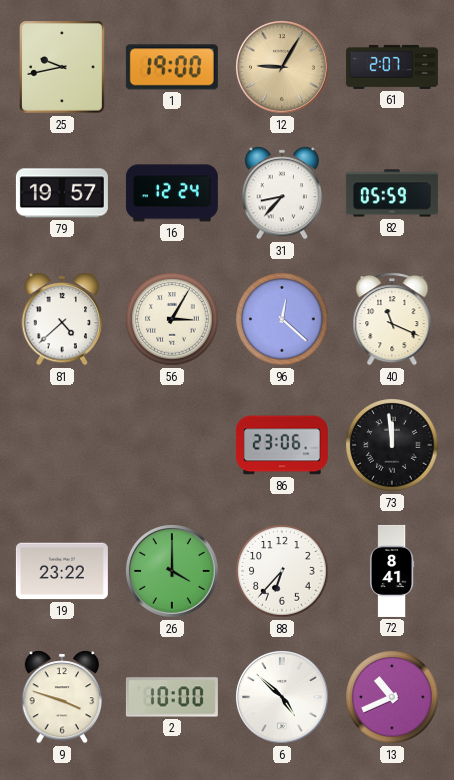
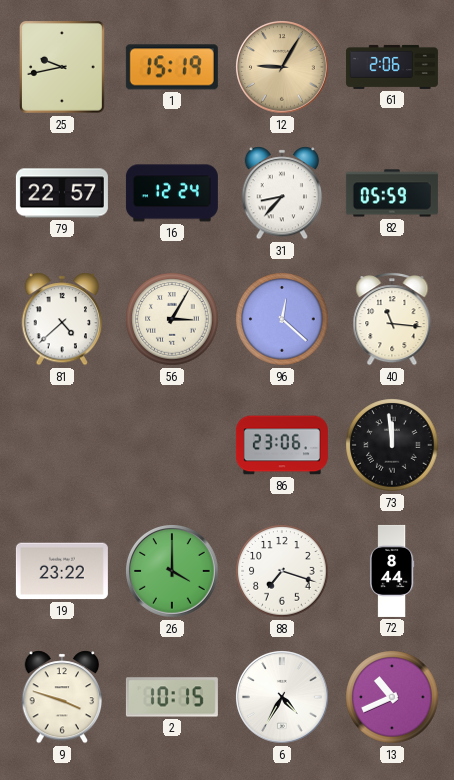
1: 19:00 -> 15:19 (172, 67)
61: 2:07 -> 2:06 (392, 67)
79: 19:57 -> 22:57 (62, 193)
40: 11:19 -> 11:16 (392, 319)
88: 6:37 -> 7:18 (282, 571)
72: 8:41 -> 8:44 (392, 571)
2: 10:00 -> 10:15 (172, 697)
6: 4:52 -> 4:35 (283, 698)
